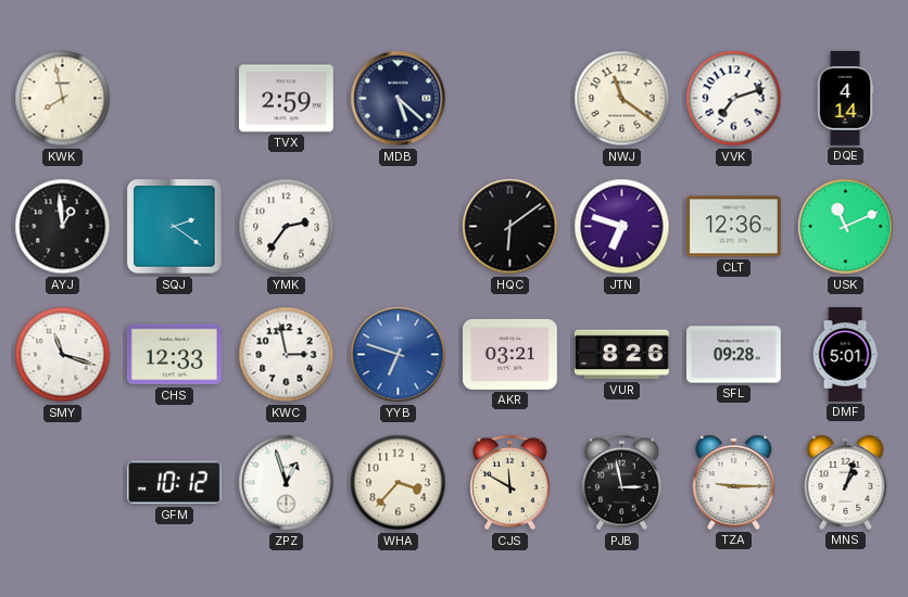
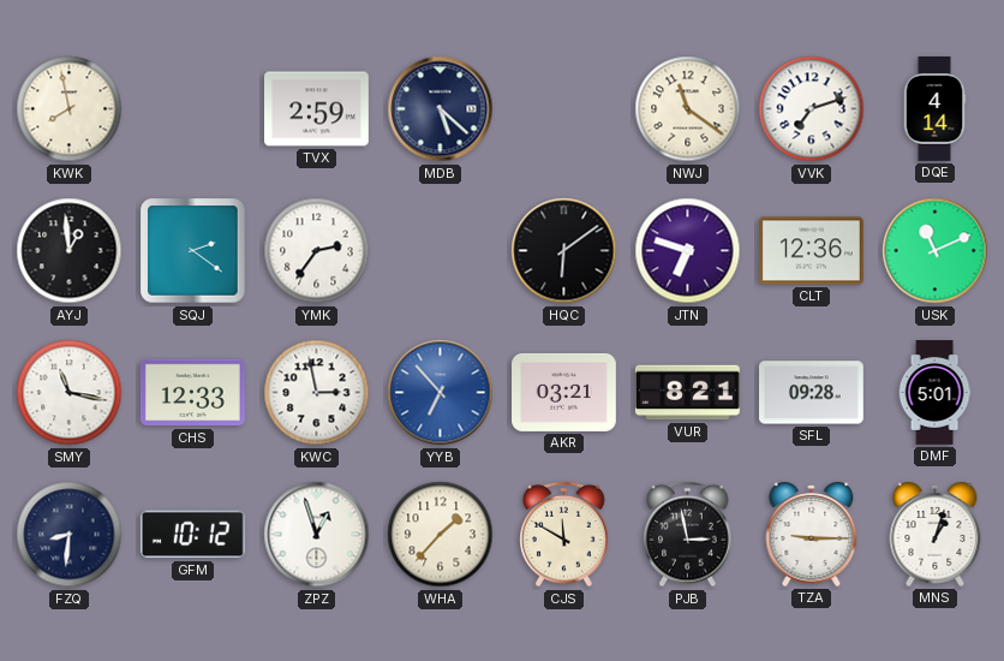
SMY: 11:18 -> 11:17 (70, 393)
YYB: 6:48 -> 6:53 (441, 393)
VUR: 8:26 -> 8:21 (687, 393)
FZQ: none -> 8:31 (70, 535)
WHA: 3:37 -> 1:37 (441, 535)
